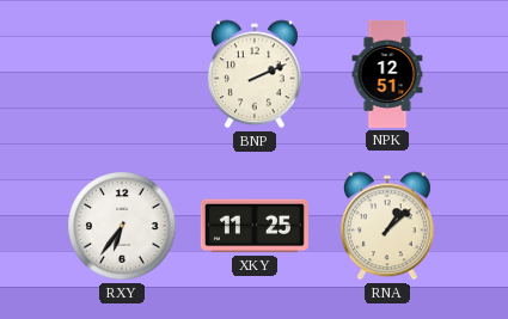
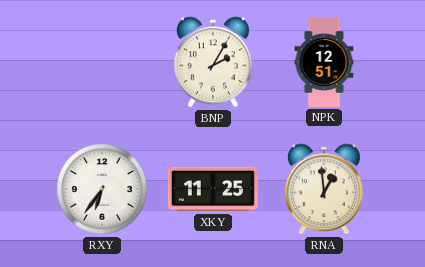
BNP: 2:11 -> 2:05 (213, 62)
RNA: 1:08 -> 12:59 (324, 189)
